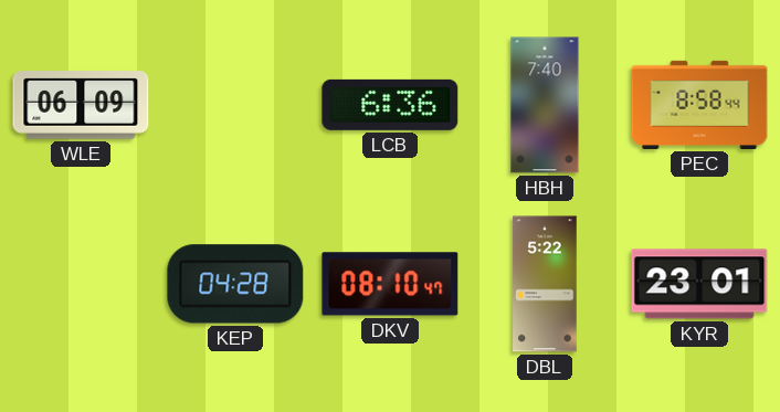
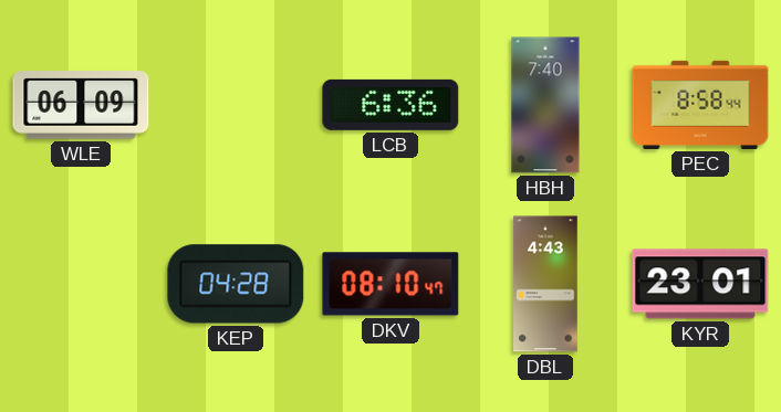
DBL: 5:22 -> 4:43 (545, 284)
